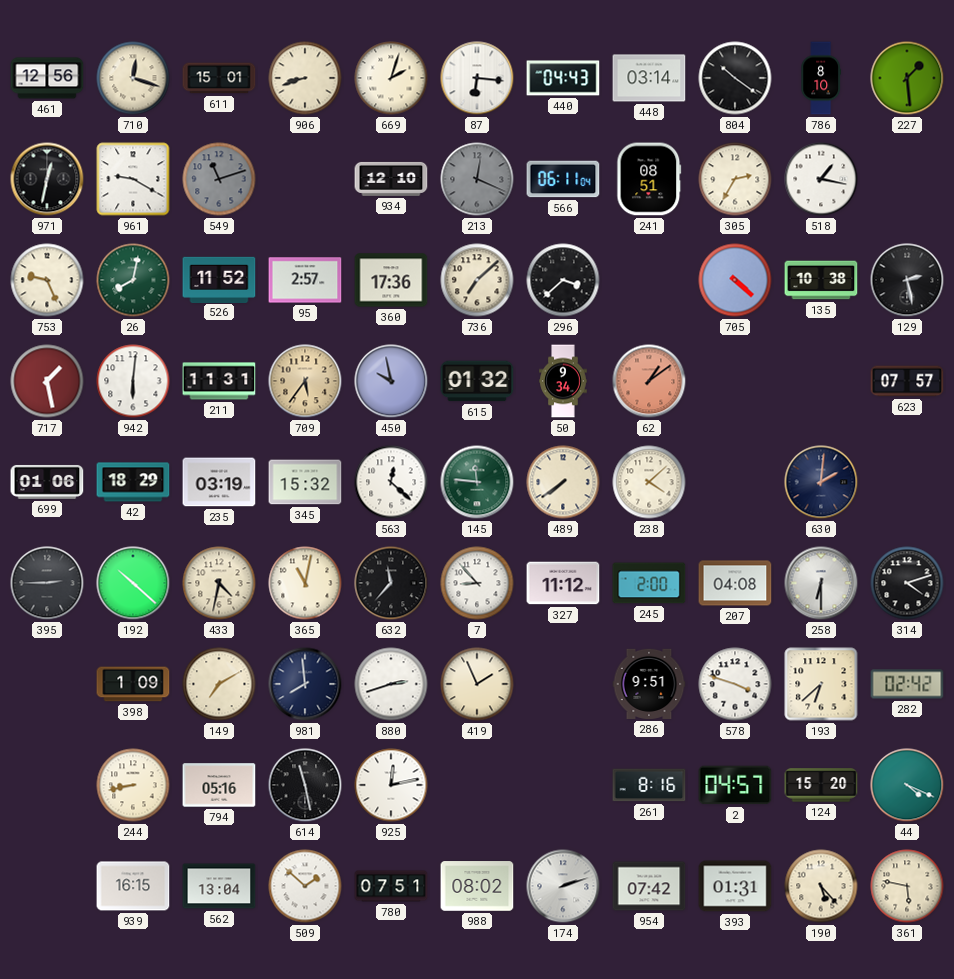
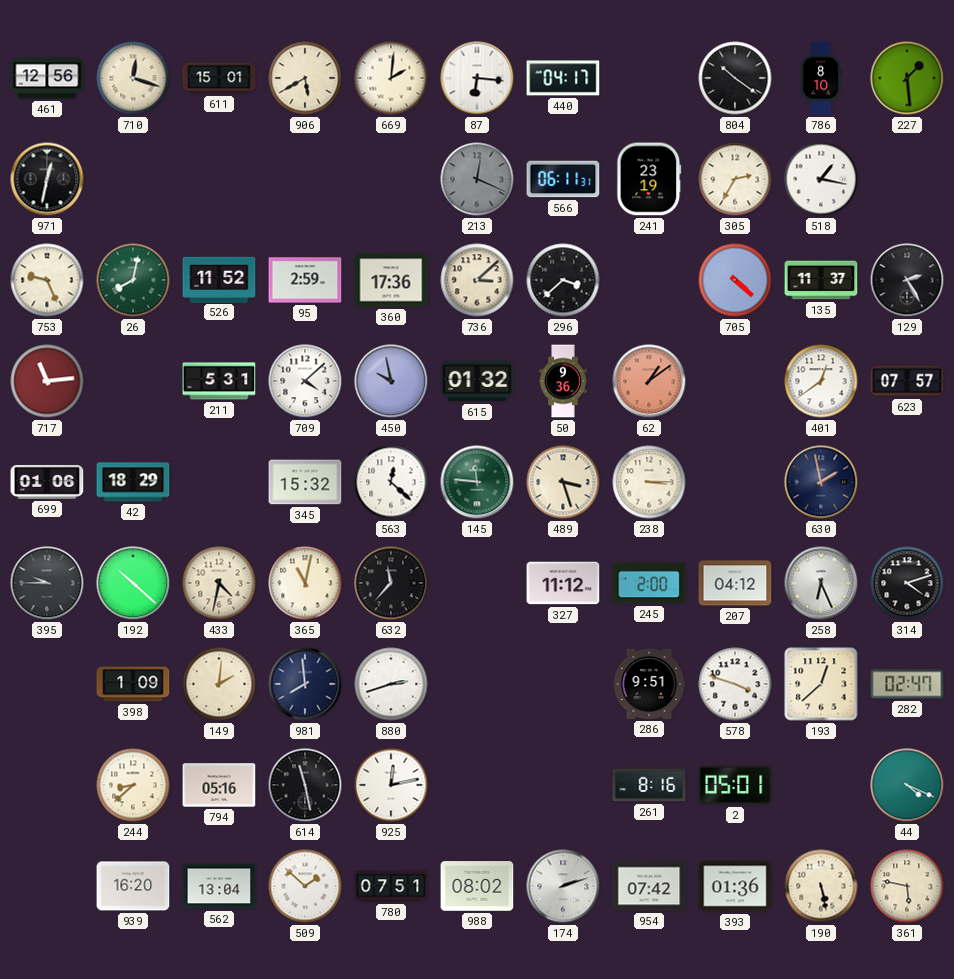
906: 8:42 -> 5:40 (305, 78)
669: 2:03 -> 2:01 (391, 78)
440: 04:43 -> 04:17 (563, 78)
448: 03:14 -> none (649, 78)
961: 9:20 -> none (133, 179)
549: 11:12 -> none (219, 179)
934: 12:10 -> none (391, 179)
566: 06:11:04 -> 06:11:31 (563, 179)
241: 08:51 -> 23:19 (649, 179)
95: 2:57 -> 2:59 (305, 280)
736: 7:08 -> 3:08 (477, 280)
135: 10:38 -> 11:37 (821, 280)
129: 2:28 -> 2:25 (907, 280)
717: 1:28 -> 11:14 (47, 381)
942: 6:01 -> none (133, 381)
211: 11:31 -> 5:31 (219, 381)
709: 5:36 -> 4:08 (305, 381)
709 dial: champagne -> white (305, 381)
50: 9:34 -> 9:36 (563, 381)
401: none -> 12:39 (821, 381)
235: 03:19 -> none (219, 482)
489: 7:39 -> 3:27 (563, 482)
238: 4:08 -> 3:15 (649, 482)
630: 2:01 -> 1:58 (821, 482)
395: 2:45 -> 9:45 (47, 583)
7: 8:53 -> none (477, 583)
207: 04:08 -> 04:12 (735, 583)
258: 6:30 -> 6:26 (821, 583)
149: 7:10 -> 2:01 (219, 684)
419: 1:56 -> none (477, 684)
193: 6:38 -> 12:38 (821, 684)
282: 02:42 -> 02:47 (907, 684)
244: 8:43 -> 8:38 (133, 785)
2: 04:57 -> 05:01 (735, 785)
124: 15:20 -> none (821, 785)
939: 16:15 -> 16:20 (133, 886)
393: 01:31 -> 01:36 (735, 886)
190: 5:23 -> 5:28 (821, 886)
